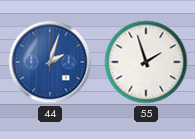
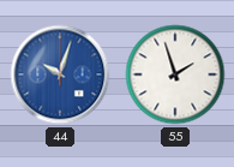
44: 2:03 -> 10:03 (60, 74)
